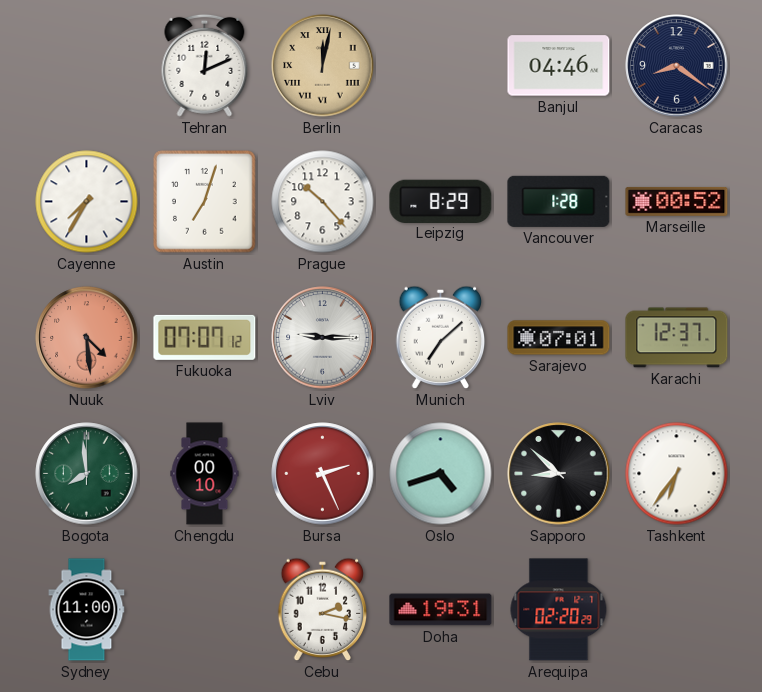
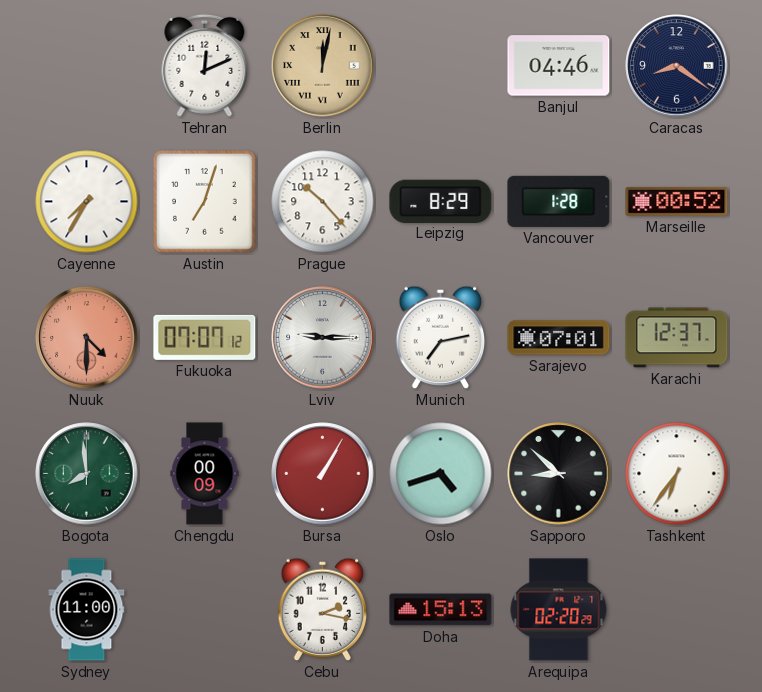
Nuuk: 4:29 -> 4:30 (87, 338)
Munich: 7:08 -> 7:13 (441, 338)
Chengdu: 00:10 -> 00:09 (205, 474)
Bursa: 2:26 -> 1:05 (323, 474)
Doha: 19:31 -> 15:13 (441, 610)
